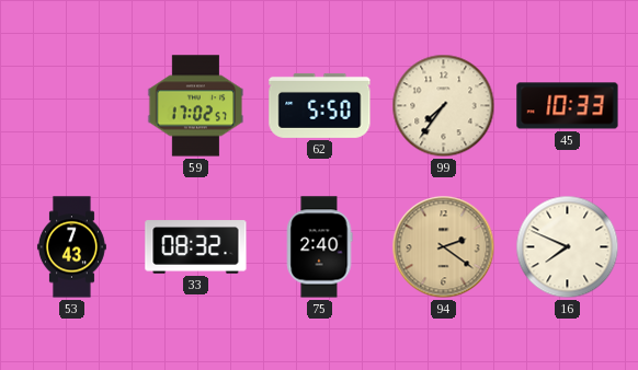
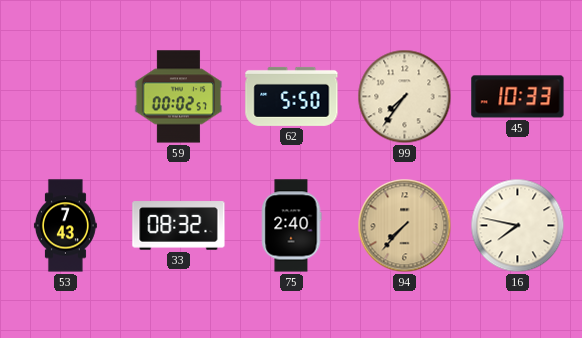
59: 17:02 -> 00:02 (179, 97)
94: 2:21 -> 7:37 (405, 226)
16: 7:49 -> 7:47 (518, 226)
